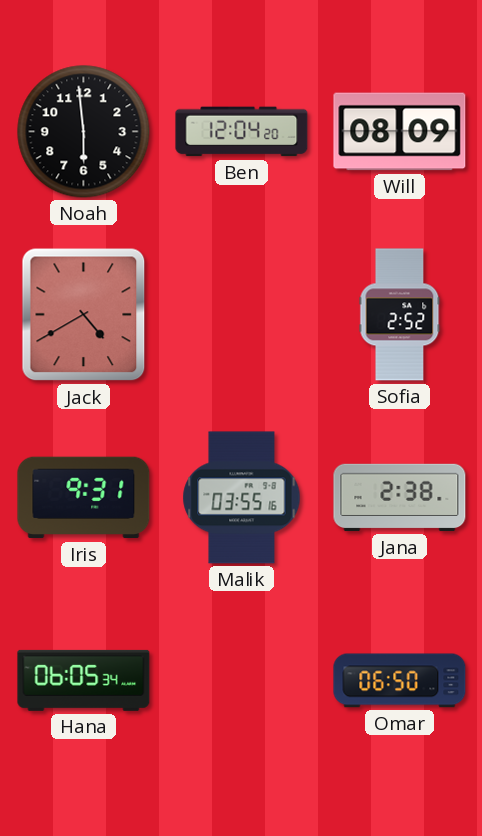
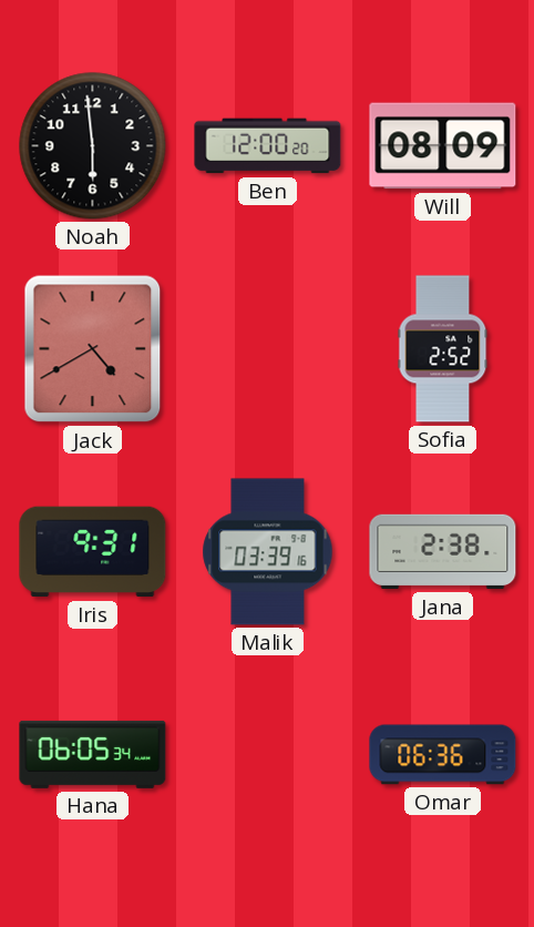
Ben: 12:04 -> 12:00 (268, 146)
Malik: 03:55 -> 03:39 (268, 552)
Omar: 06:50 -> 06:36 (443, 755)
